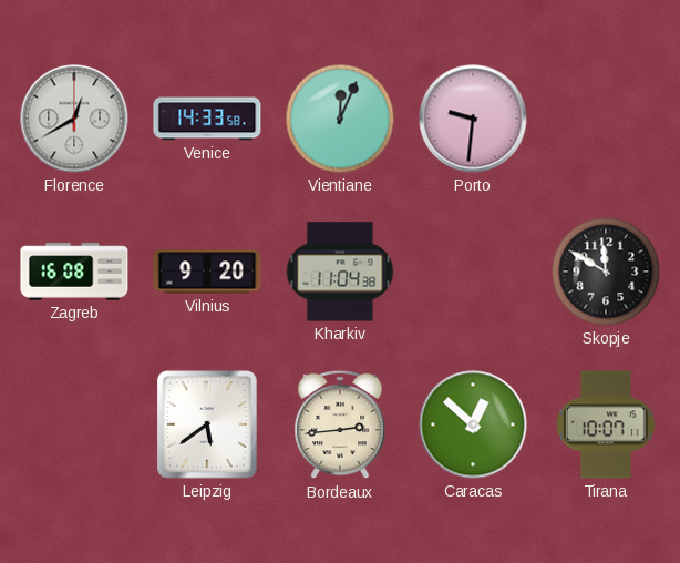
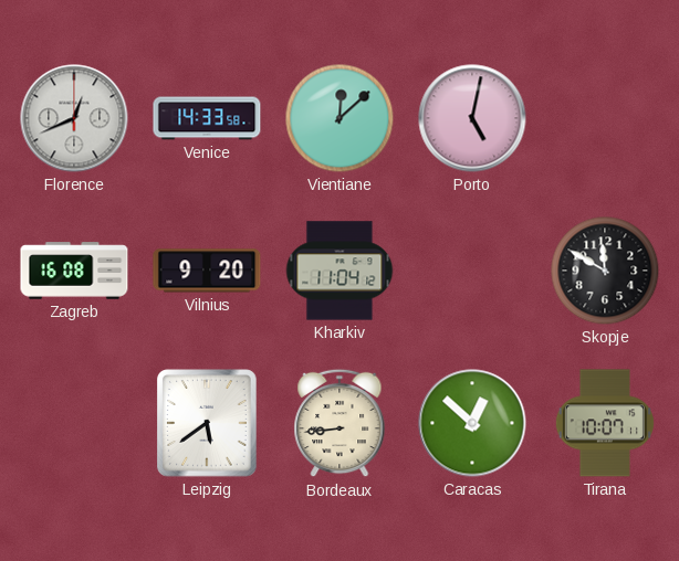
Florence: 12:40 -> 12:41 (74, 118)
Vientiane: 12:04 -> 12:08 (339, 118)
Porto: 9:31 -> 5:02 (472, 118)
Kharkiv: 11:04:38 -> 11:04:12 (339, 271)
Bordeaux: 2:44 -> 8:44 (339, 423)
